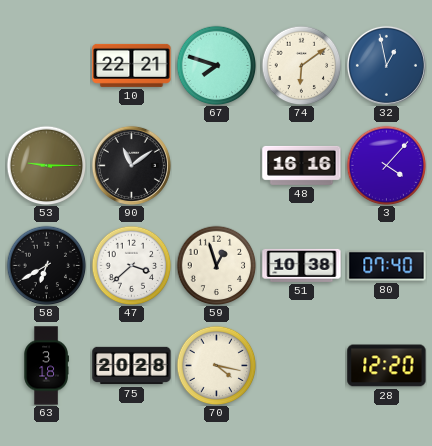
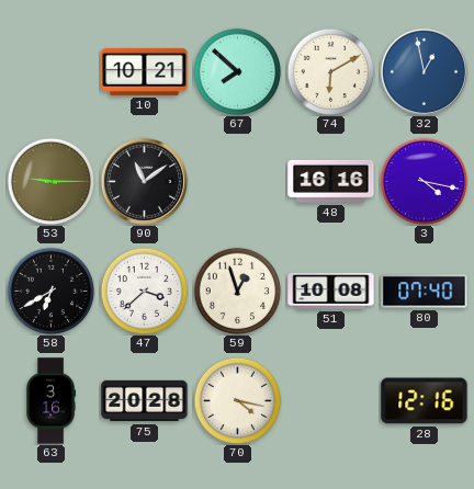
10: 22:21 -> 10:21 (145, 71)
67: 7:48 -> 7:52 (237, 71)
74: 6:09 -> 6:10 (330, 71)
3: 4:07 -> 4:17 (424, 181)
51: 10:38 -> 10:08 (331, 291)
63: 3:18 -> 3:16 (50, 401)
28: 12:20 -> 12:16 (425, 401)
